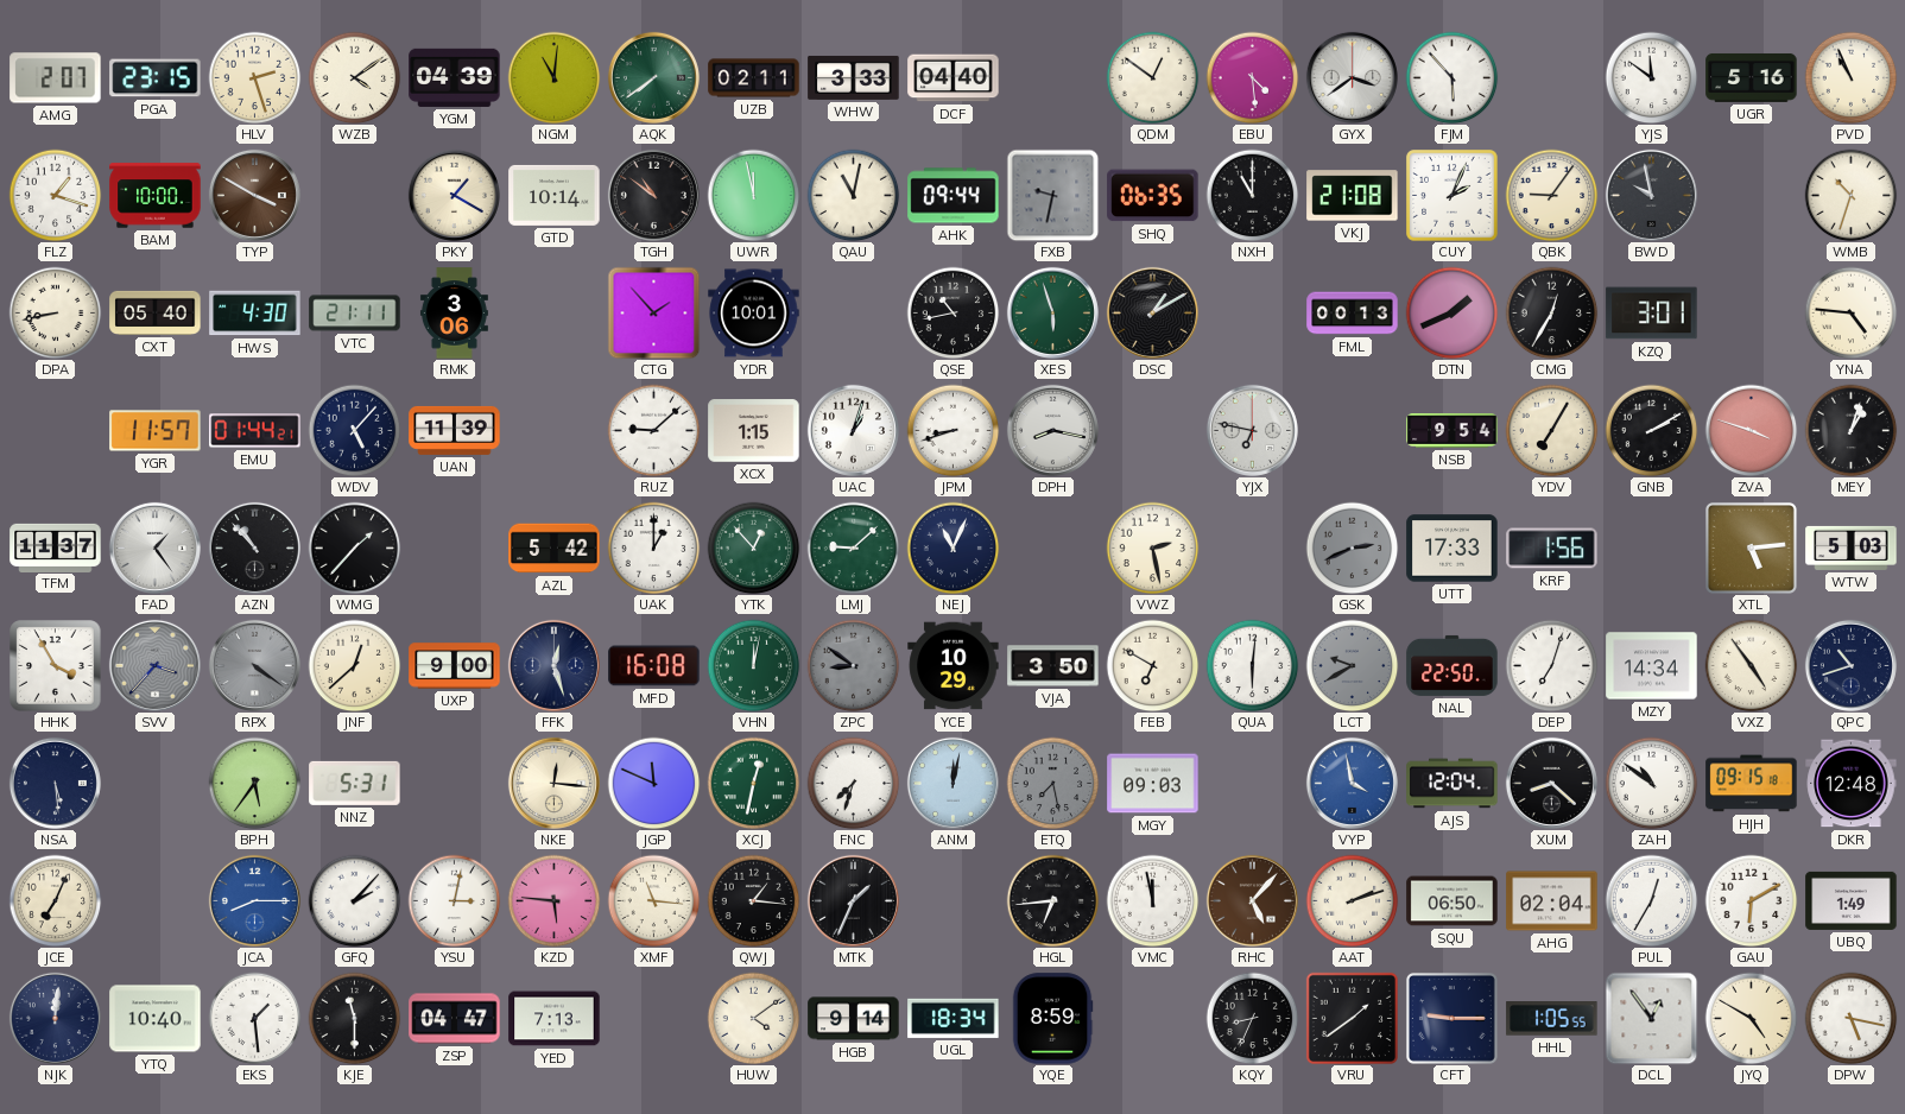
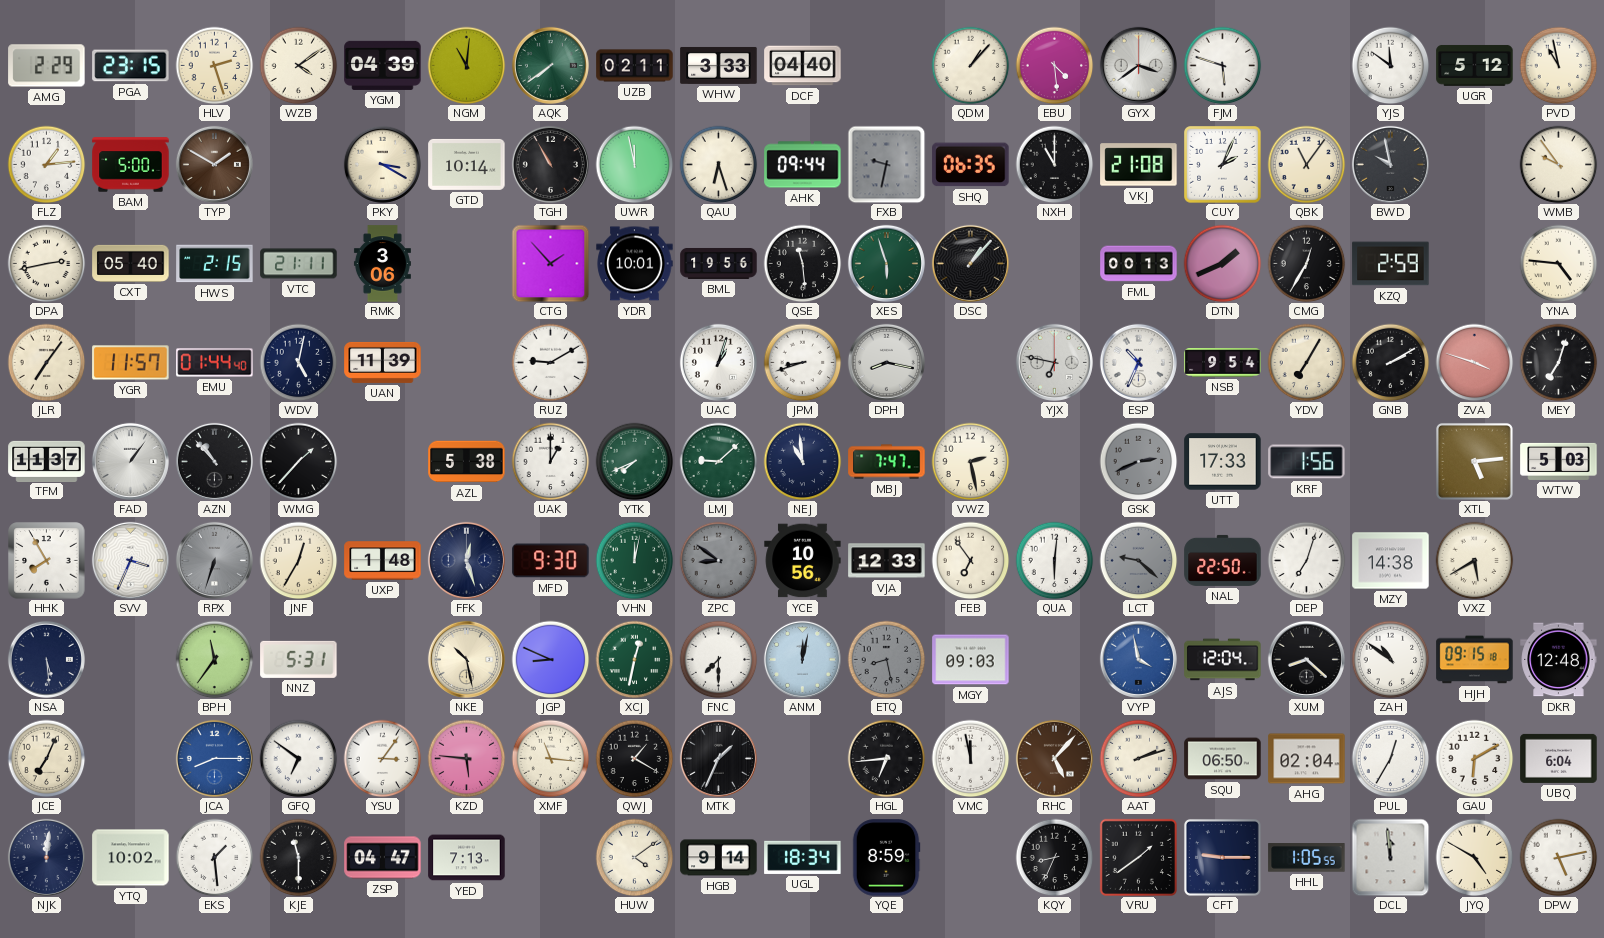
AMG: 2:07 -> 2:29 (47, 66)
QDM: 12:51 -> 1:07 (970, 65)
FJM: 5:53 -> 5:48 (1222, 65)
UGR: 5:16 -> 5:12 (1475, 65)
PVD: 10:56 -> 10:58 (1558, 65)
FLZ: 1:18 -> 1:14 (46, 164)
BAM: 10:00 -> 5:00 (131, 165)
TYP: 3:50 -> 1:50 (214, 164)
PKY: 1:20 -> 3:20 (382, 164)
TGH: 10:51 -> 10:55 (550, 164)
QAU: 11:02 -> 6:27 (718, 164)
QBK: 9:06 -> 11:06 (1306, 164)
WMB: 10:33 -> 9:54 (1558, 164)
DPA: 8:43 -> 2:43 (46, 263)
HWS: 4:30 -> 2:15 (215, 264)
BML: none -> 19:56 (719, 263)
QSE: 10:43 -> 11:29 (802, 263)
DSC: 1:10 -> 1:07 (970, 263)
KZQ: 3:01 -> 2:59 (1391, 264)
JLR: none -> 7:06 (46, 362)
EMU: 01:44:21 -> 01:44:40 (215, 363)
WDV: 5:07 -> 5:02 (298, 362)
RUZ: 9:08 -> 9:10 (550, 362)
XCX: 1:15 -> none (754, 431)
ESP: none -> 10:34 (1138, 362)
MEY: 1:03 -> 7:03 (1558, 362)
FAD: 1:24 -> 1:06 (130, 461)
AZL: 5:42 -> 5:38 (467, 462)
YTK: 12:53 -> 7:41 (634, 461)
NEJ: 11:04 -> 10:59 (802, 461)
MBJ: none -> 7:47 (887, 462)
HHK: 3:55 -> 7:55 (47, 561)
SVV: 3:37 -> 3:34 (130, 560)
SVV dial: grey -> white (130, 560)
RPX: 4:21 -> 6:33 (214, 560)
JNF: 12:38 -> 12:35 (298, 560)
UXP: 9:00 -> 1:48 (383, 561)
MFD: 16:08 -> 9:30 (551, 561)
YCE: 10:29 -> 10:56 (803, 561)
VJA: 3:50 -> 12:33 (887, 561)
FEB: 6:50 -> 6:54 (970, 560)
LCT: 9:40 -> 9:22 (1138, 560)
MZY: 14:34 -> 14:38 (1391, 561)
VXZ: 4:54 -> 5:40 (1474, 560)
QPC: 10:42 -> none (1850, 665)
BPH: 5:36 -> 11:36 (214, 659)
NKE: 12:16 -> 10:28 (466, 659)
JGP: 11:49 -> 8:49 (550, 659)
FNC: 7:33 -> 7:30 (718, 659)
ETQ: 7:28 -> 8:28 (886, 659)
GFQ: 2:07 -> 6:51 (298, 758)
YSU: 3:02 -> 3:06 (382, 758)
QWJ: 1:16 -> 1:20 (634, 758)
UBQ: 1:49 -> 6:04 (1559, 758)
YTQ: 10:40 -> 10:02 (131, 858)
DCL: 12:54 -> 11:59 (1390, 857)
DPW: 5:17 -> 5:13 (1558, 857)
